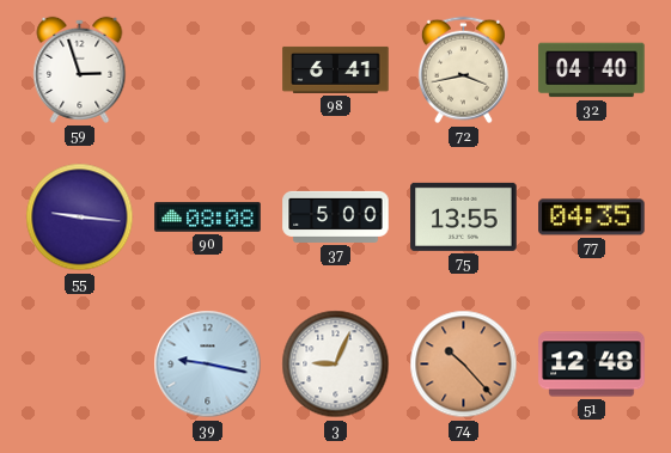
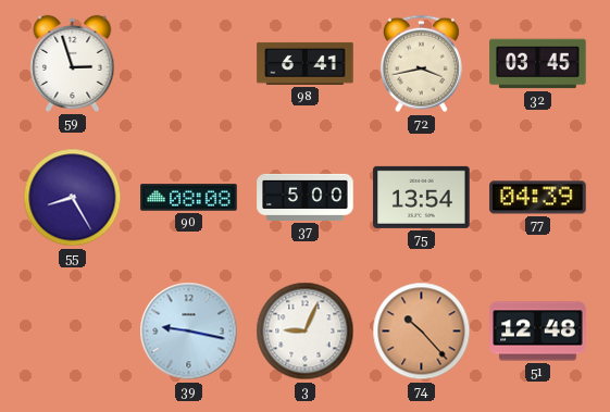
32: 04:40 -> 03:45 (538, 64)
55: 9:16 -> 8:25 (73, 198)
75: 13:55 -> 13:54 (422, 197)
77: 04:35 -> 04:39 (538, 198)
